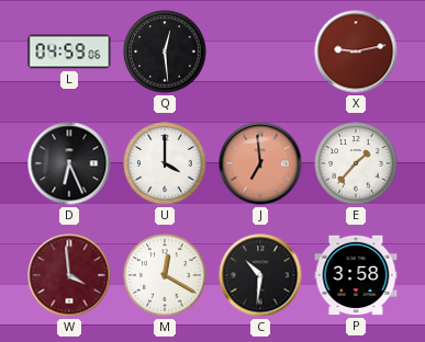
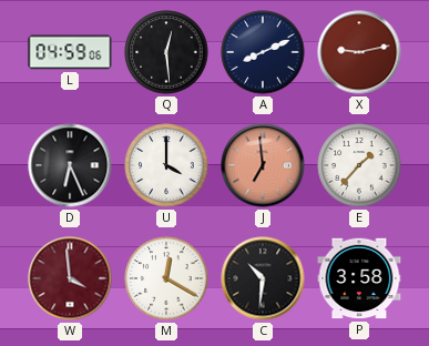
A: none -> 8:11 (263, 52)
